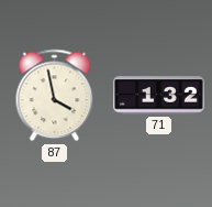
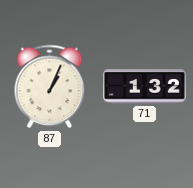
87: 3:58 -> 1:04 (50, 87)
